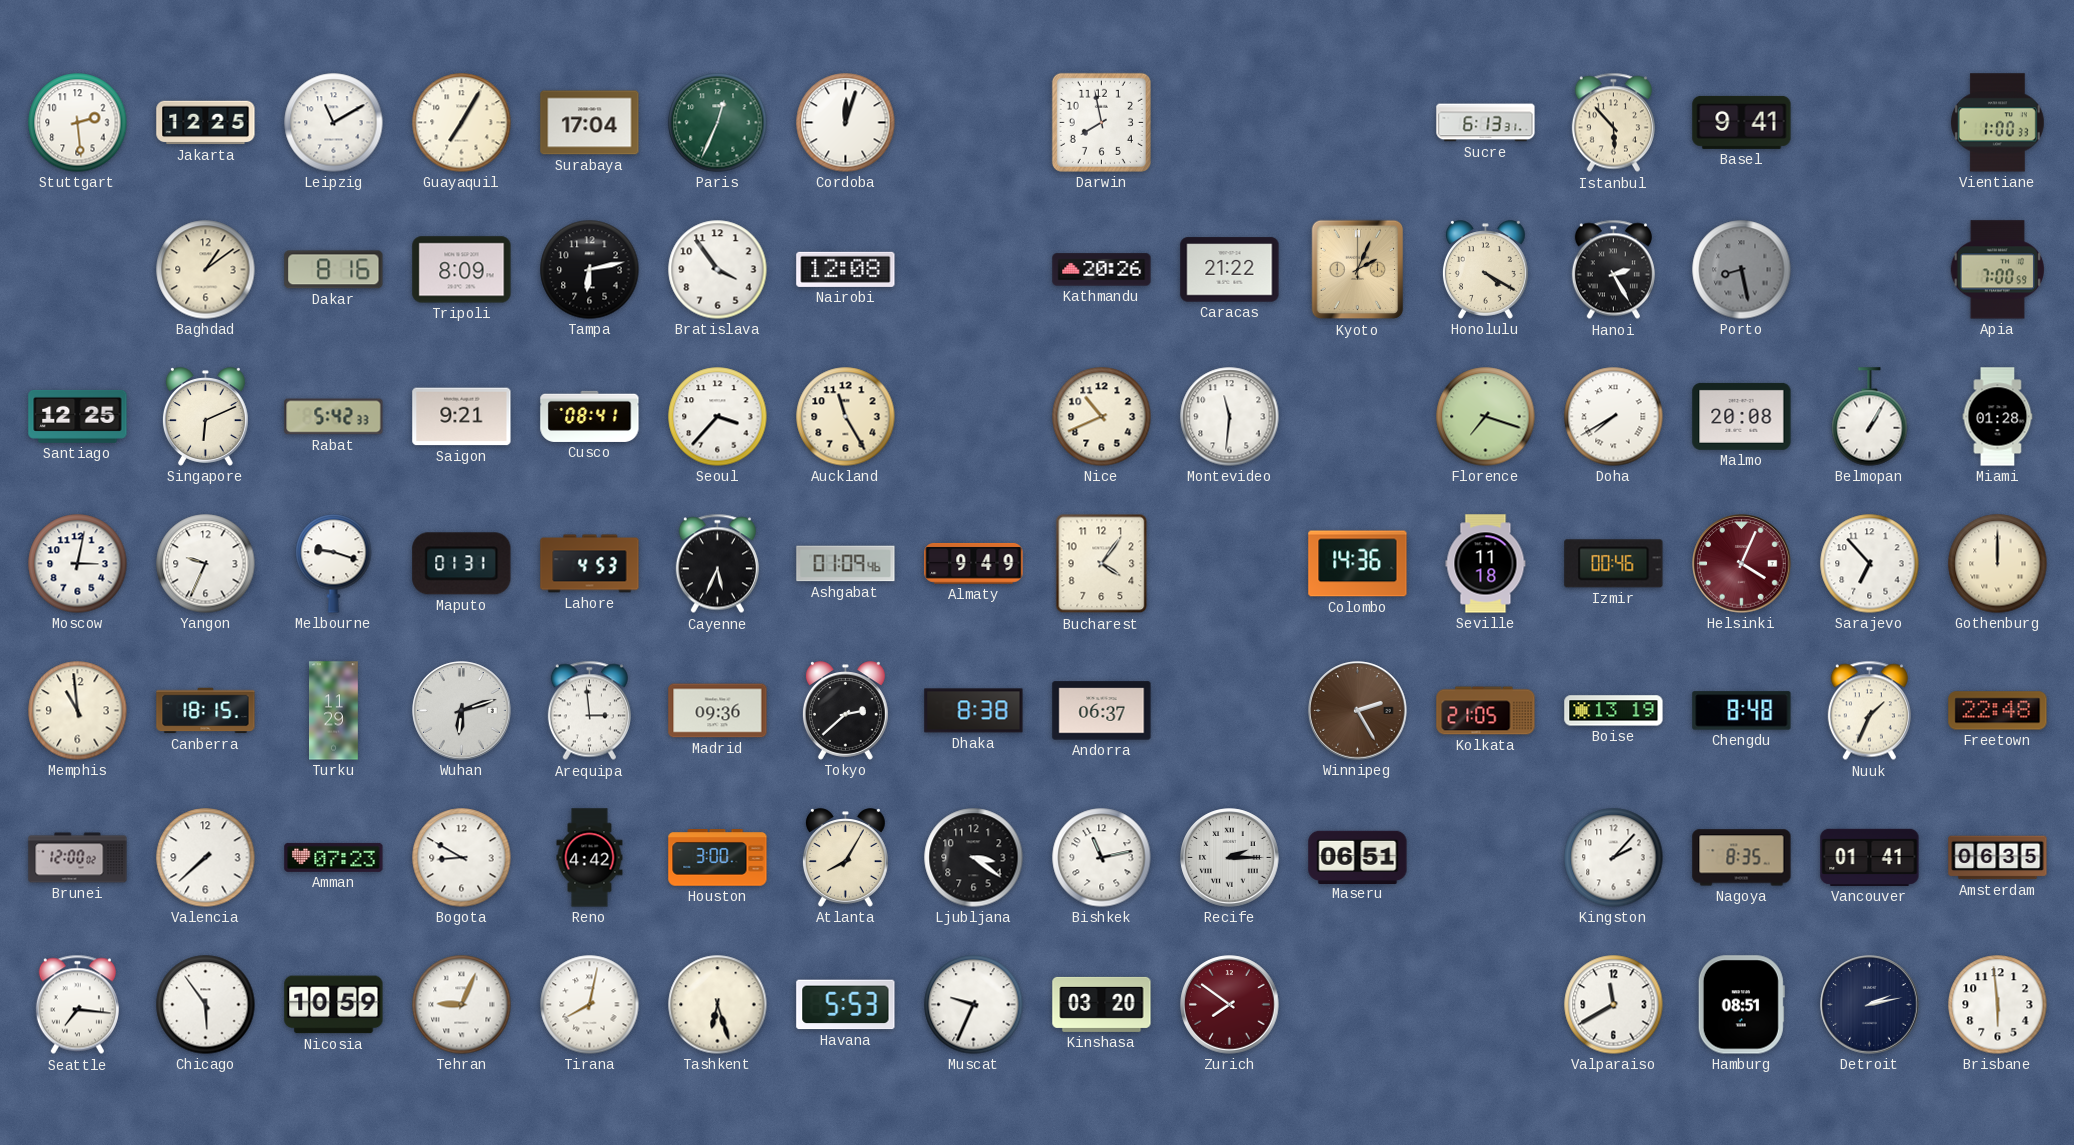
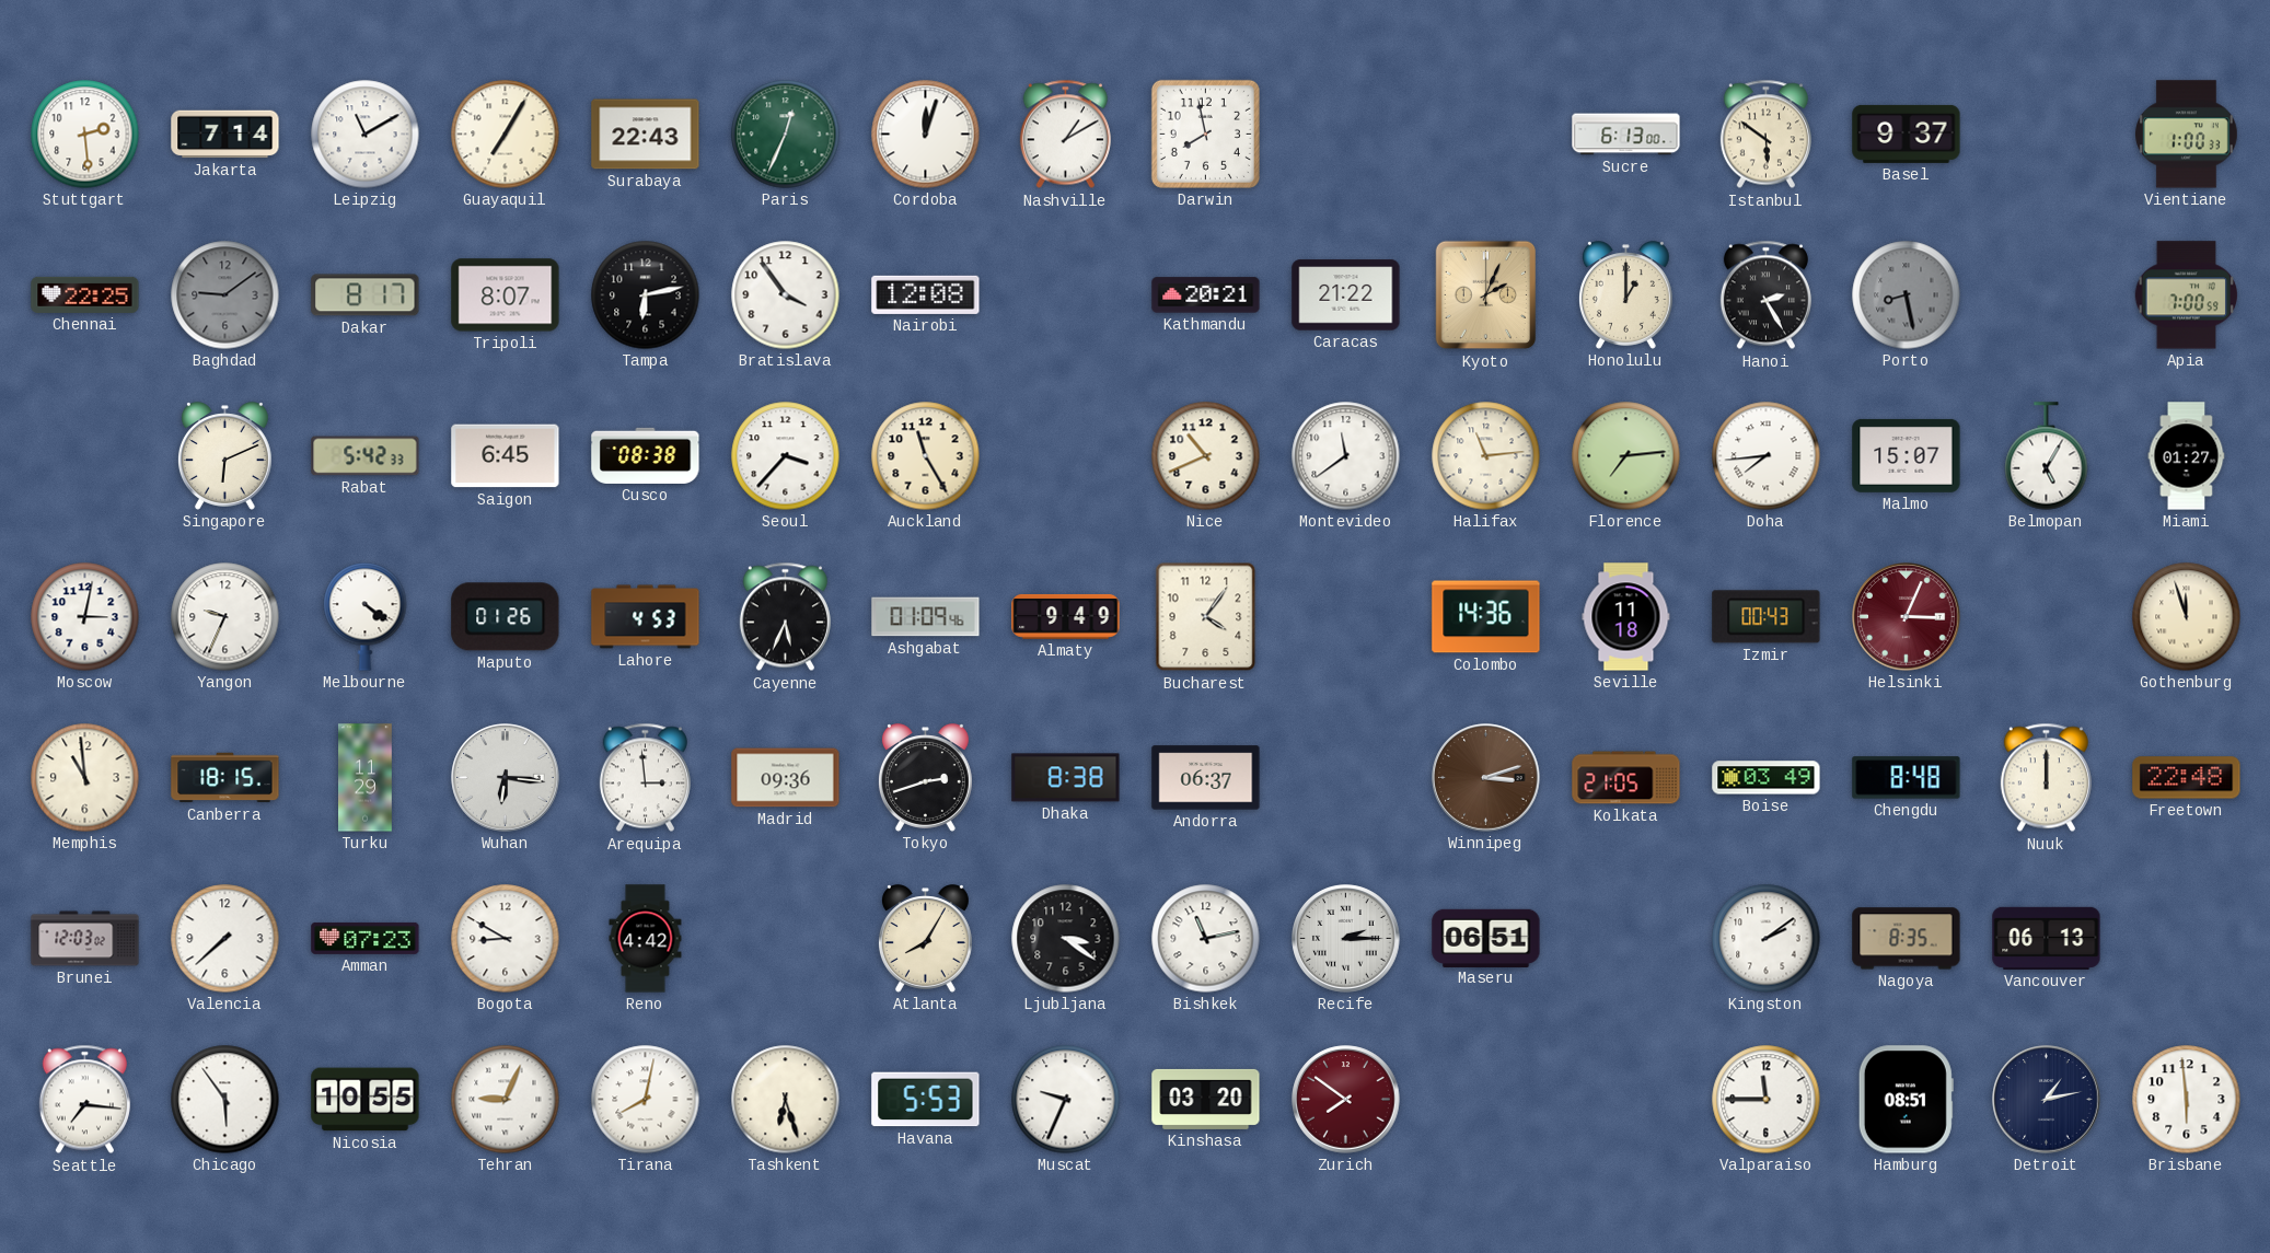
Jakarta: 12:25 -> 7:14 (225, 135)
Surabaya: 17:04 -> 22:43 (646, 135)
Nashville: none -> 1:10 (1065, 135)
Sucre: 6:13:31 -> 6:13:00 (1626, 135)
Istanbul: 5:53 -> 5:51 (1765, 135)
Basel: 9:41 -> 9:37 (1907, 134)
Chennai: none -> 22:25 (85, 294)
Baghdad: 1:09 -> 9:09 (225, 295)
Baghdad dial: cream -> grey (225, 295)
Dakar: 8:16 -> 8:17 (366, 295)
Tripoli: 8:09 -> 8:07 (506, 295)
Kathmandu: 20:26 -> 20:21 (1206, 295)
Honolulu: 4:20 -> 1:00 (1625, 295)
Santiago: 12:25 -> none (78, 416)
Saigon: 9:21 -> 6:45 (506, 456)
Cusco: 08:41 -> 08:38 (646, 455)
Montevideo: 11:31 -> 11:39 (1346, 456)
Halifax: none -> 11:14 (1486, 456)
Florence: 7:18 -> 7:14 (1626, 456)
Doha: 7:40 -> 7:44 (1767, 456)
Malmo: 20:08 -> 15:07 (1907, 455)
Belmopan: 1:05 -> 5:05 (2047, 456)
Miami: 01:28 -> 01:27 (2187, 456)
Melbourne: 9:18 -> 4:21 (366, 617)
Maputo: 01:31 -> 01:26 (506, 617)
Izmir: 00:46 -> 00:43 (1767, 617)
Helsinki: 4:04 -> 3:04 (1907, 617)
Sarajevo: 6:53 -> none (1870, 564)
Gothenburg: 12:00 -> 11:57 (2187, 617)
Wuhan: 6:12 -> 6:16 (506, 778)
Tokyo: 2:38 -> 2:42 (925, 778)
Winnipeg: 2:25 -> 3:12 (1486, 778)
Boise: 13:19 -> 03:49 (1767, 778)
Nuuk: 1:34 -> 12:00 (2046, 778)
Brunei: 12:00 -> 12:03 (85, 939)
Houston: 3:00 -> none (718, 858)
Kingston: 2:07 -> 2:09 (1767, 939)
Vancouver: 01:41 -> 06:13 (2047, 938)
Amsterdam: 06:35 -> none (1998, 858)
Nicosia: 10:59 -> 10:55 (366, 1100)
Valparaiso: 11:40 -> 11:45 (1767, 1100)
Detroit: 2:13 -> 1:13 (2047, 1100)
